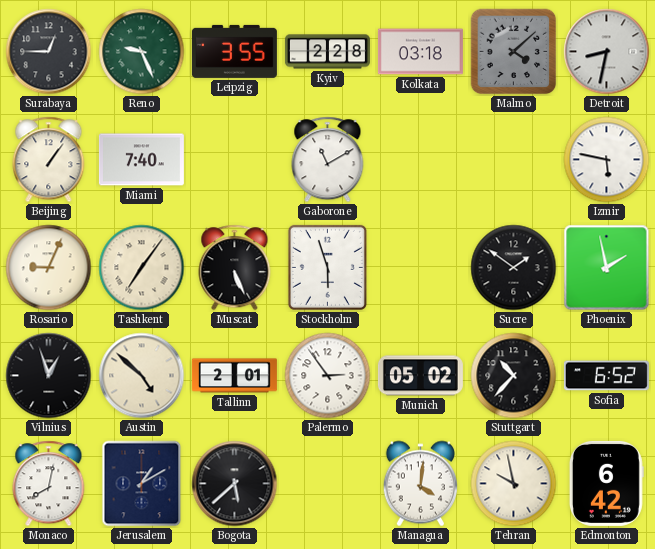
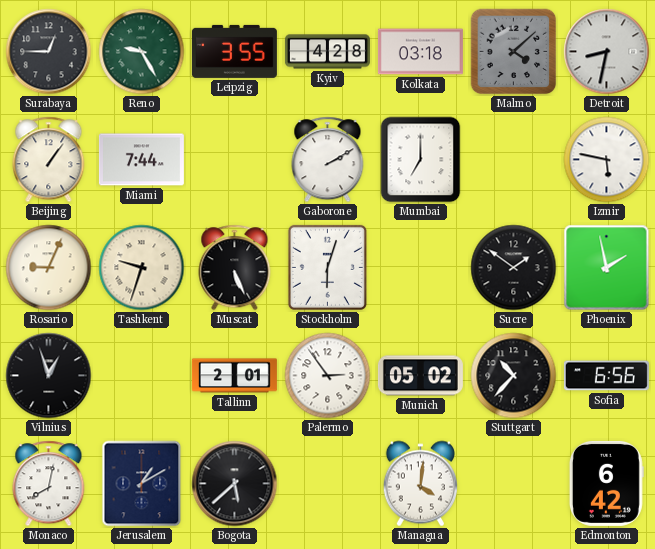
Reno: 9:26 -> 9:25 (142, 52)
Kyiv: 2:28 -> 4:28 (327, 52)
Miami: 7:40 -> 7:44 (141, 160)
Gaborone: 11:10 -> 2:10 (328, 160)
Mumbai: none -> 7:00 (421, 160)
Tashkent: 7:06 -> 9:33 (142, 268)
Stockholm: 5:57 -> 6:03 (327, 267)
Austin: 4:52 -> none (142, 376)
Sofia: 6:52 -> 6:56 (606, 376)
Tehran: 9:58 -> none (514, 484)
